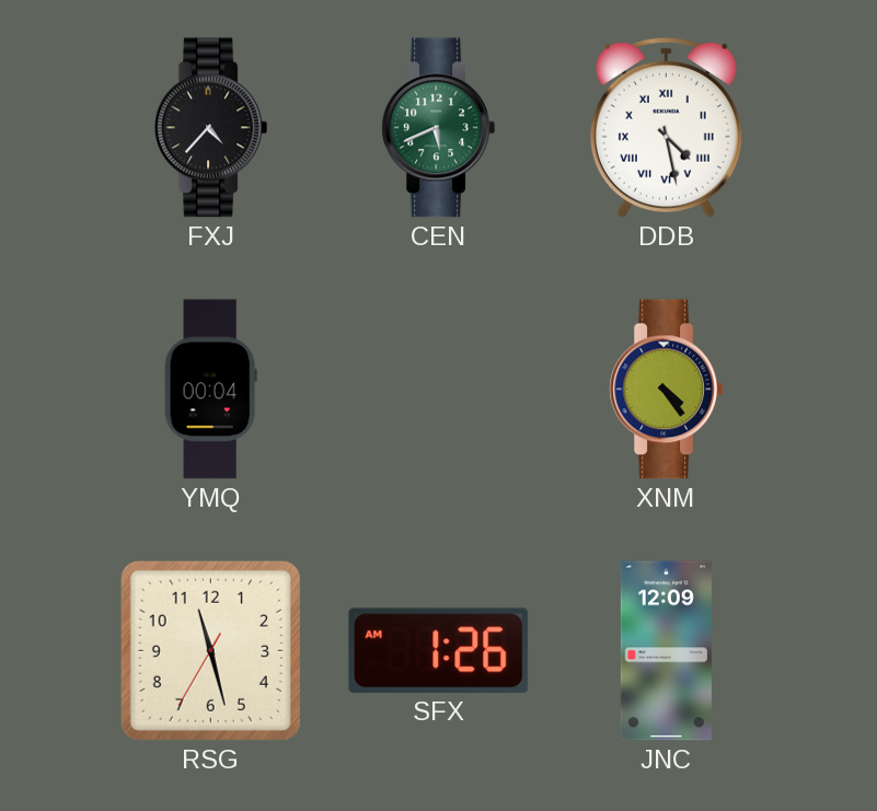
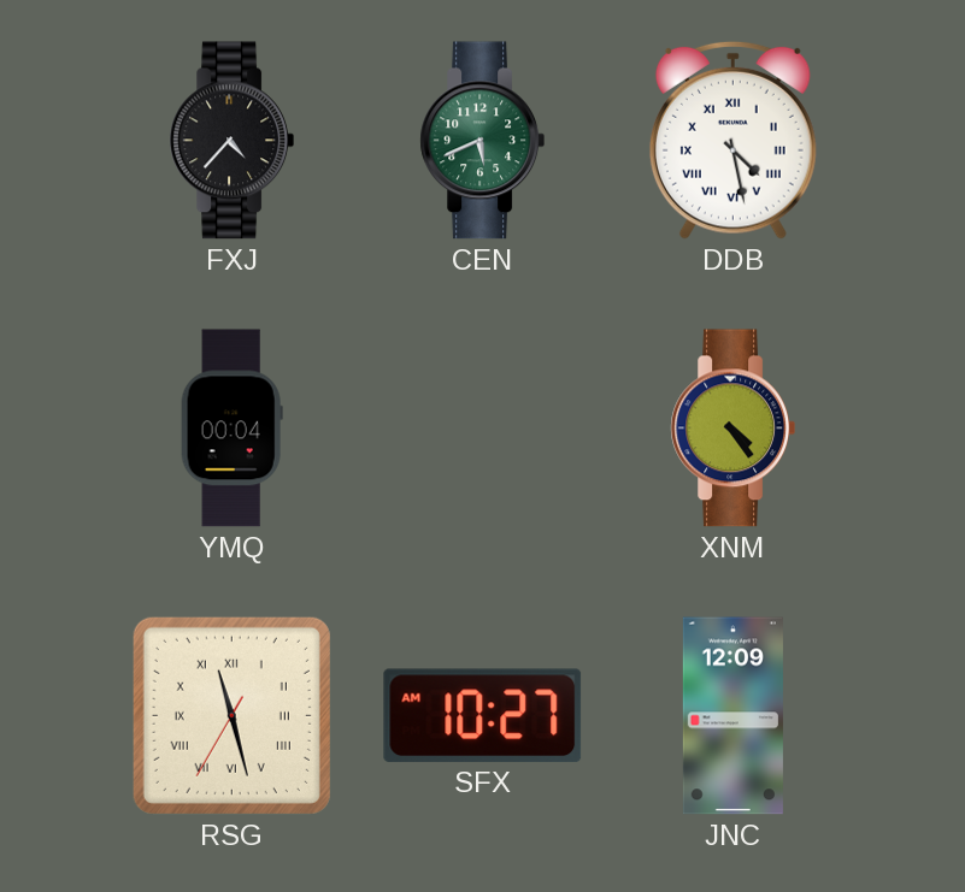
RSG numerals: Arabic -> Roman (231, 715)
SFX: 1:26 -> 10:27 (483, 715)
